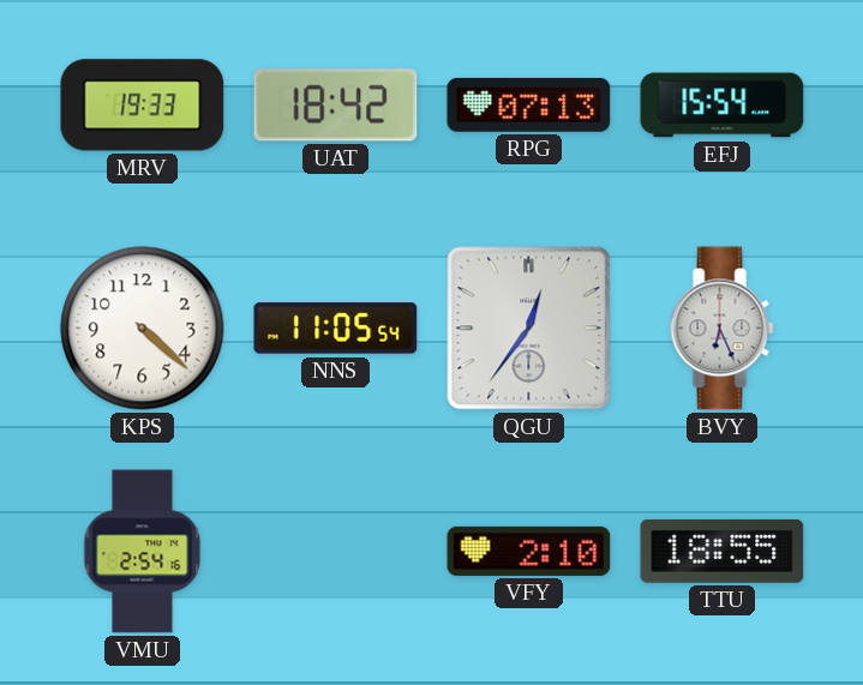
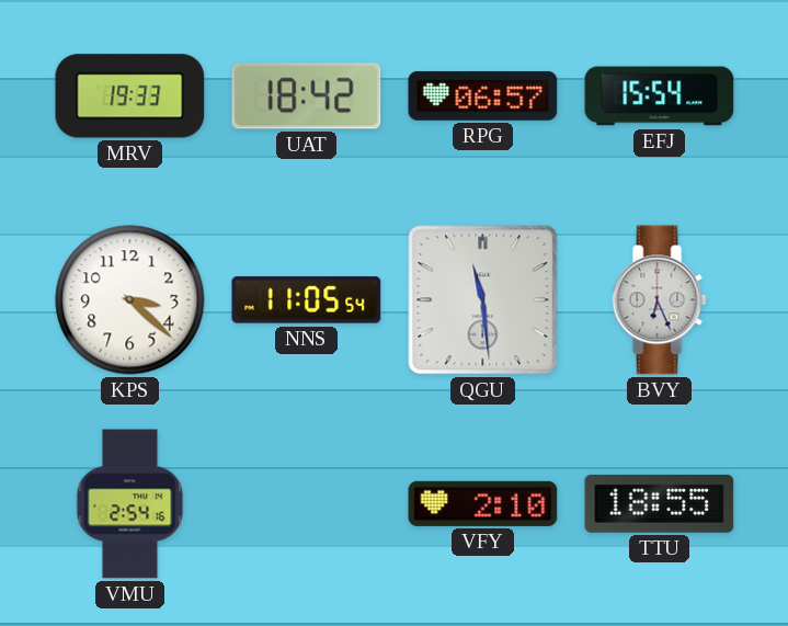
RPG: 07:13 -> 06:57 (483, 95)
KPS: 4:22 -> 3:22 (130, 300)
QGU: 12:36 -> 11:29 (483, 300)
